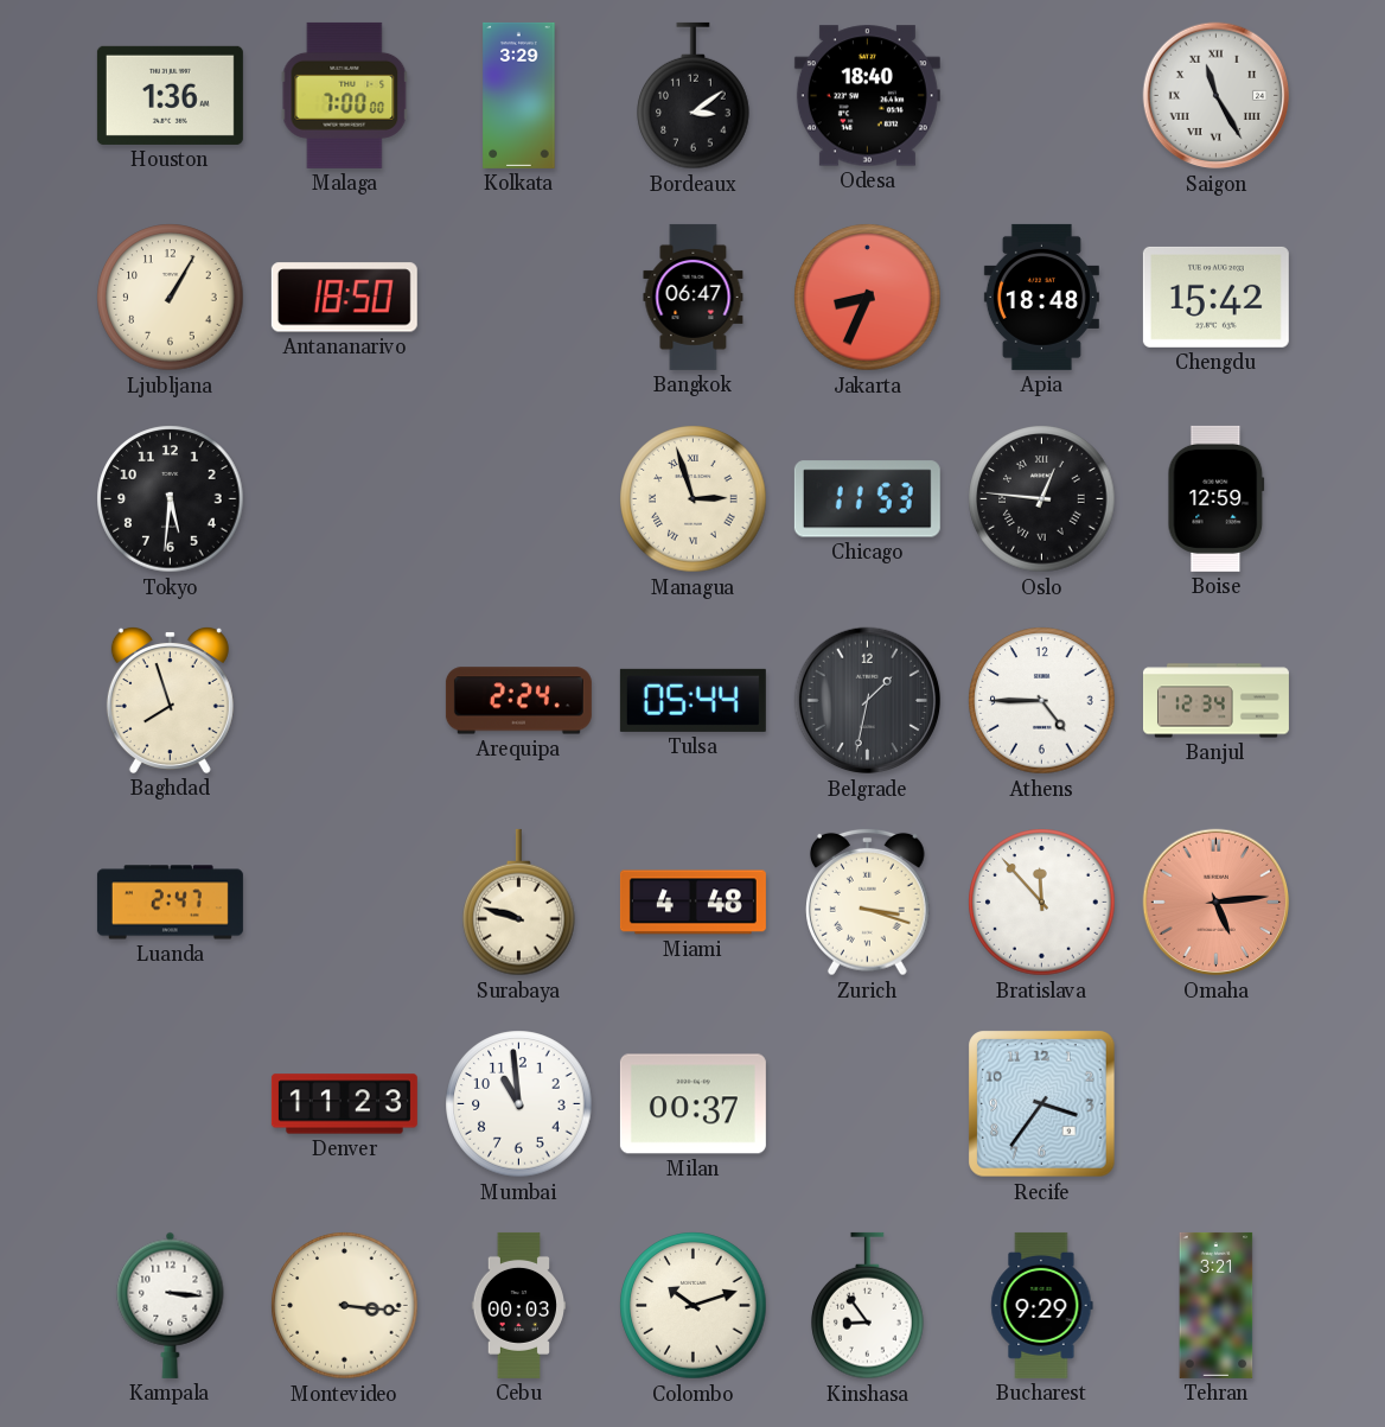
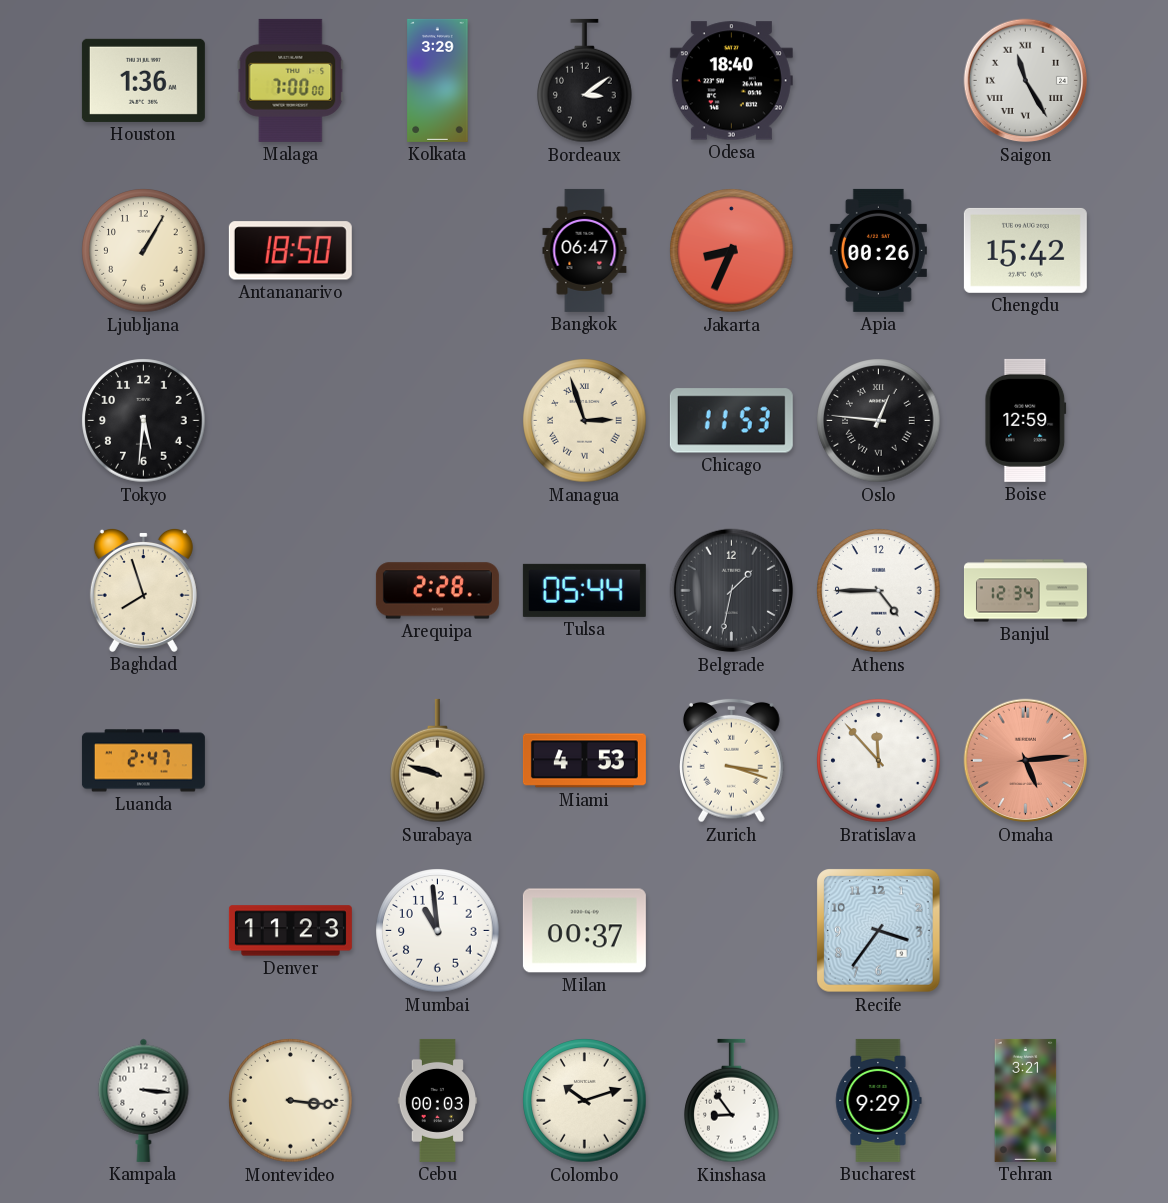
Apia: 18:48 -> 00:26 (878, 250)
Arequipa: 2:24 -> 2:28 (437, 591)
Miami: 4:48 -> 4:53 (584, 761)
